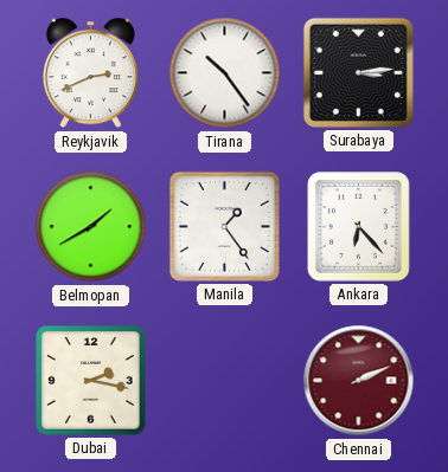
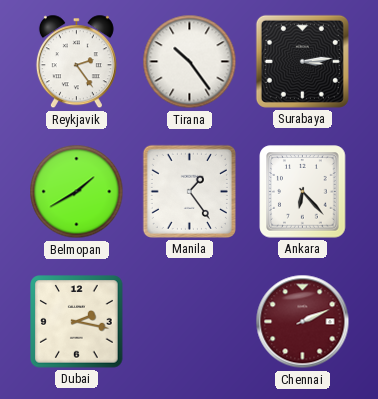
Reykjavik: 2:41 -> 2:24 (76, 62)
